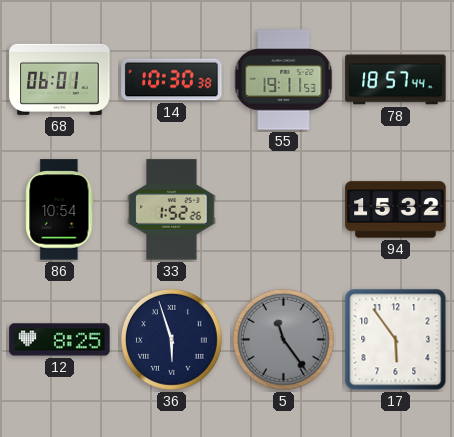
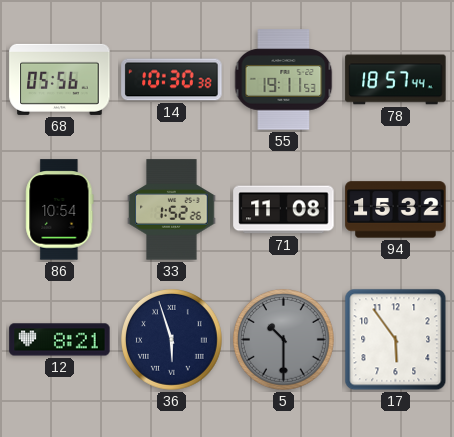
68: 06:01 -> 05:56 (60, 79)
71: none -> 11:08 (284, 210)
12: 8:25 -> 8:21 (60, 340)
5: 11:24 -> 10:30 (284, 340)
